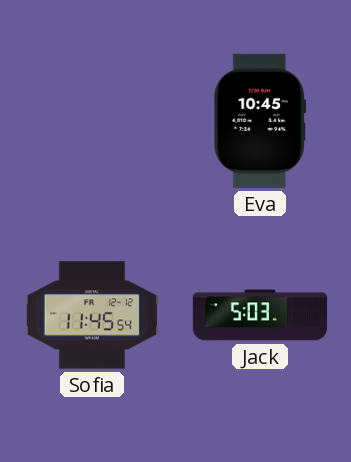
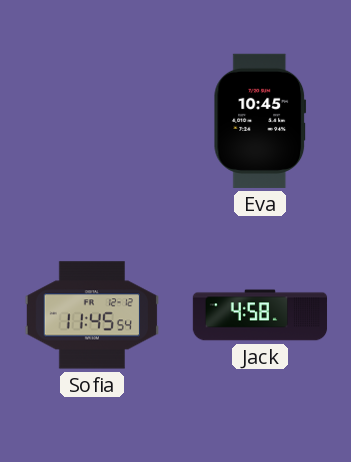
Jack: 5:03 -> 4:58 (260, 315)
